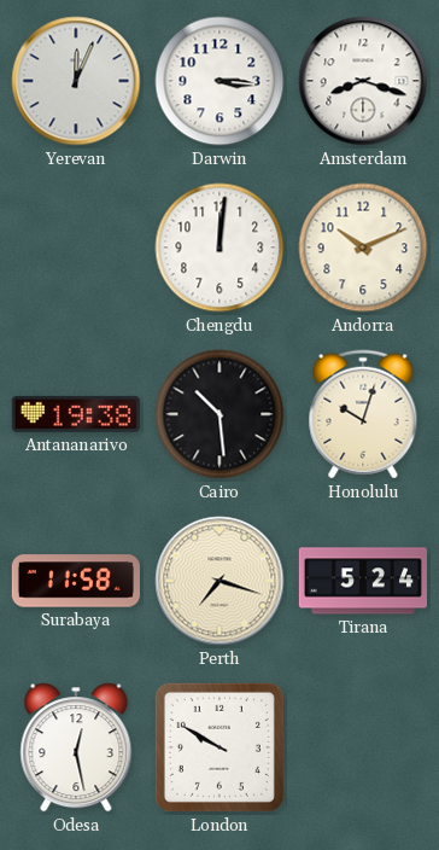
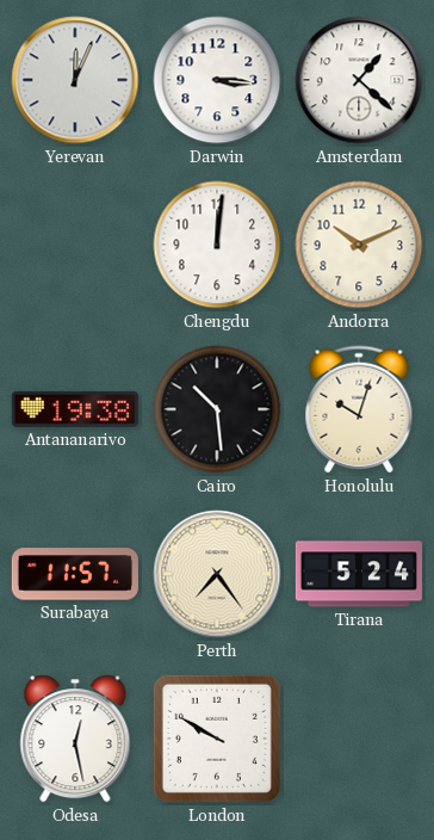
Amsterdam: 8:18 -> 1:22 (359, 80)
Surabaya: 11:58 -> 11:57 (75, 574)
Perth: 7:18 -> 7:24 (217, 574)
